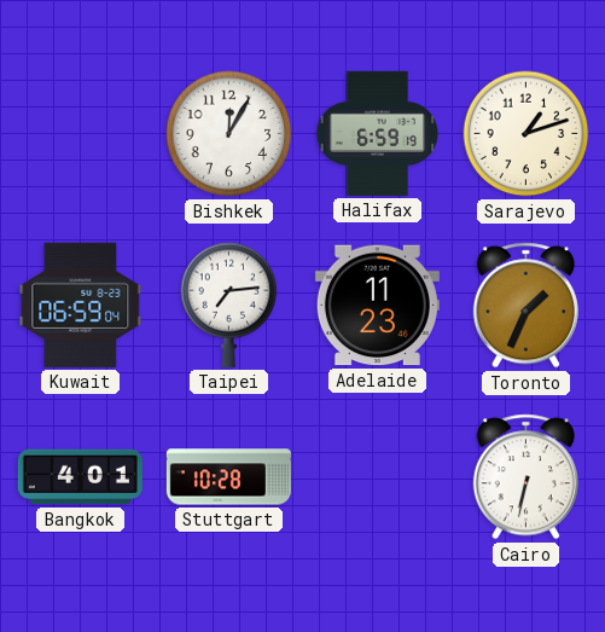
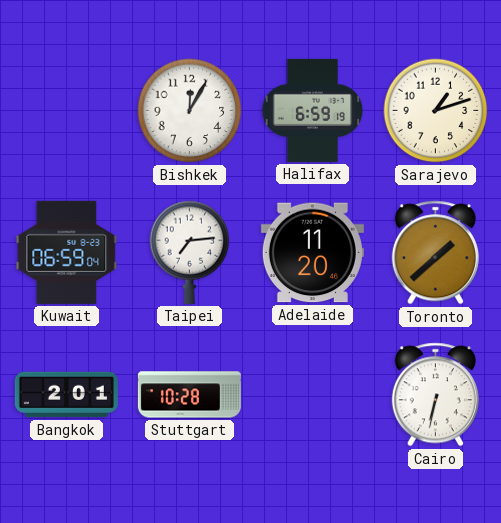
Adelaide: 11:23 -> 11:20 (312, 253)
Toronto: 1:34 -> 1:38 (435, 253)
Bangkok: 4:01 -> 2:01 (66, 395)
